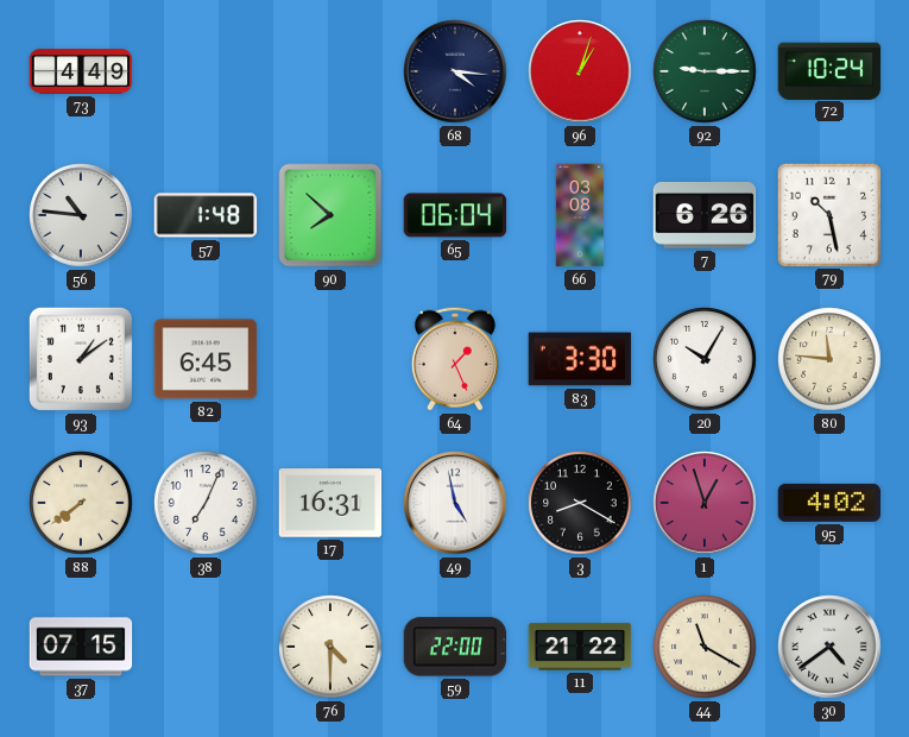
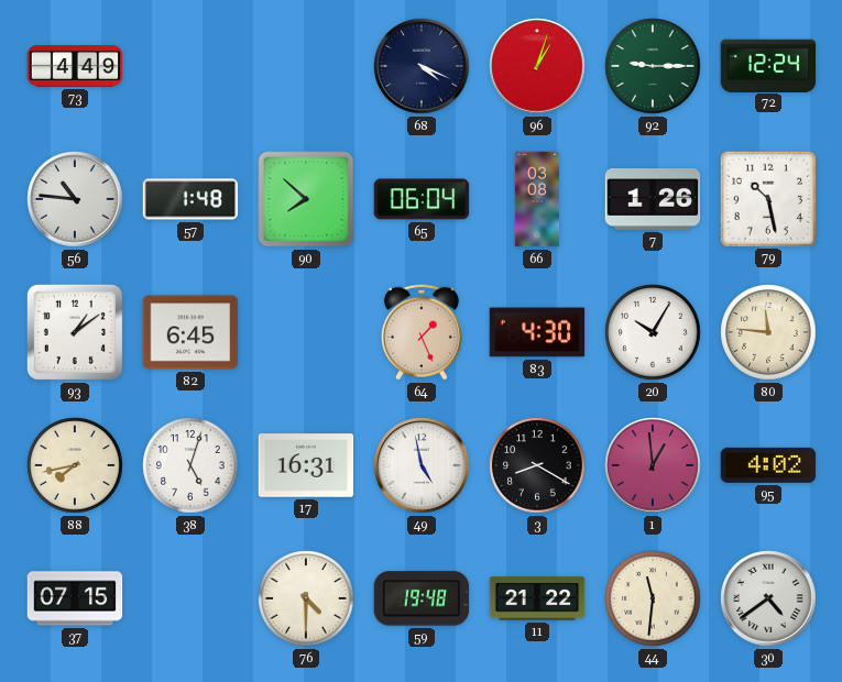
68: 4:16 -> 4:19 (422, 66)
72: 10:24 -> 12:24 (768, 65)
7: 6:26 -> 1:26 (653, 200)
83: 3:30 -> 4:30 (537, 332)
88: 7:39 -> 7:43 (75, 465)
38: 7:04 -> 5:03 (190, 465)
1: 12:57 -> 12:59 (653, 465)
59: 22:00 -> 19:48 (422, 598)
44: 11:20 -> 11:31 (653, 598)
